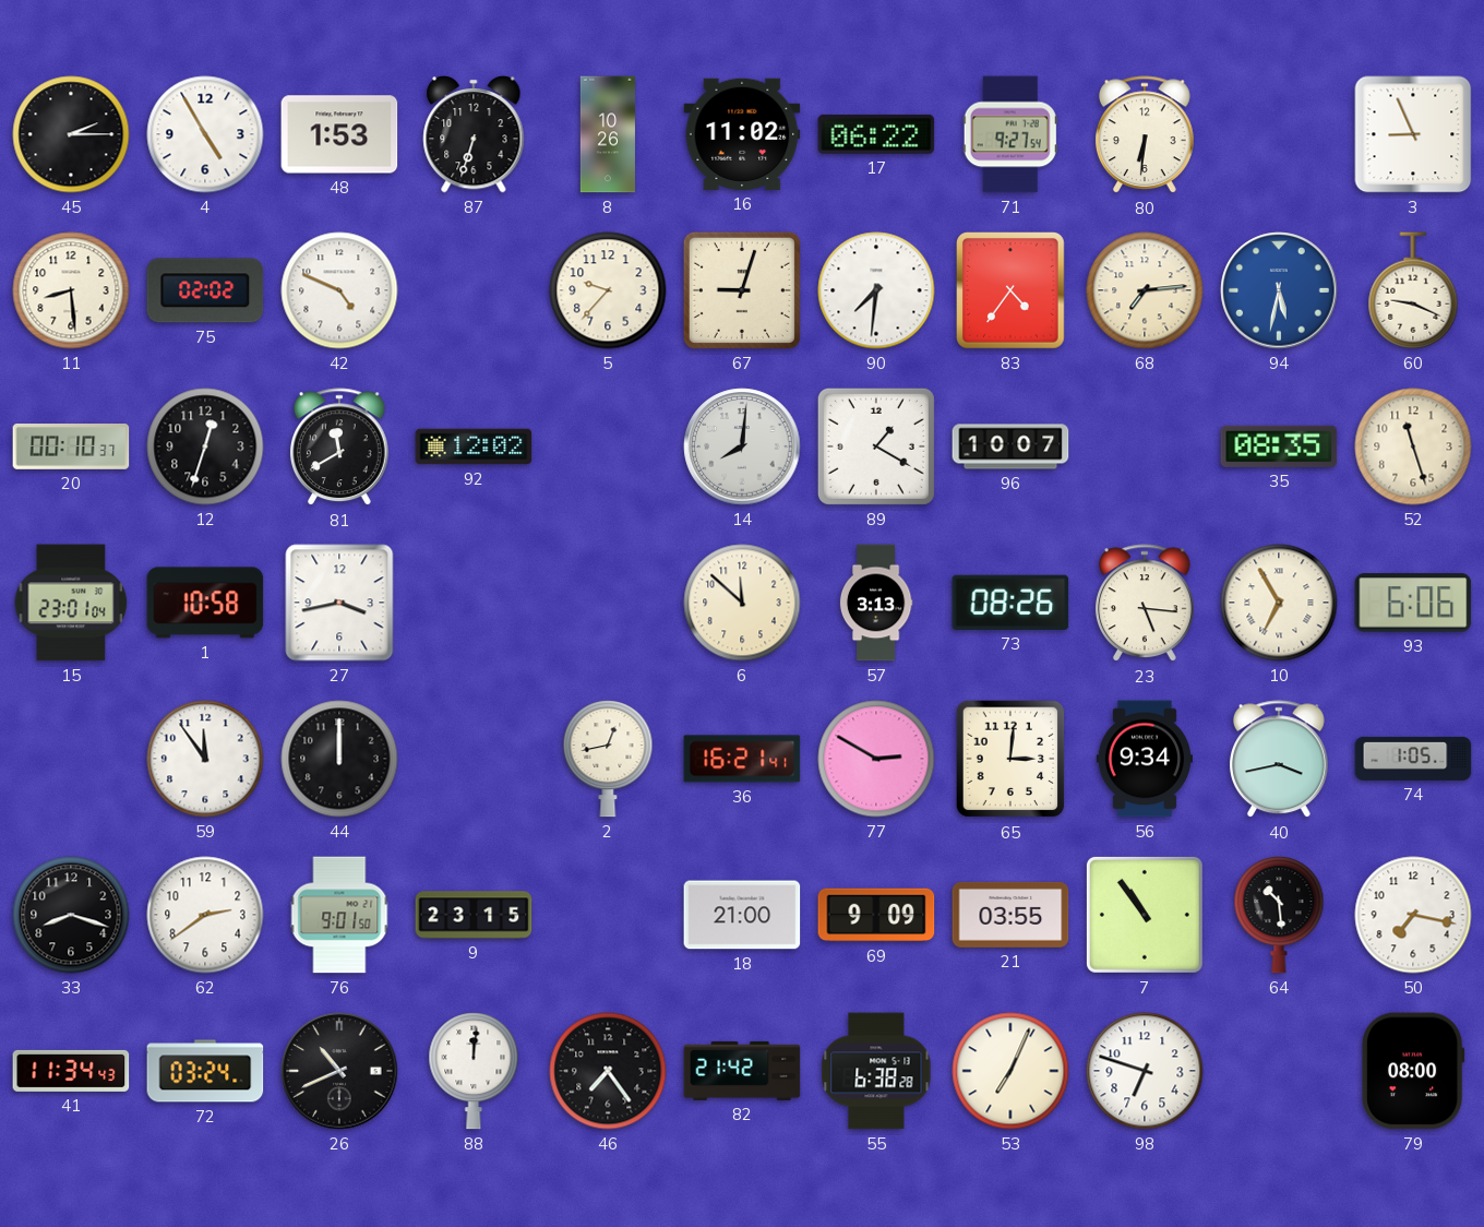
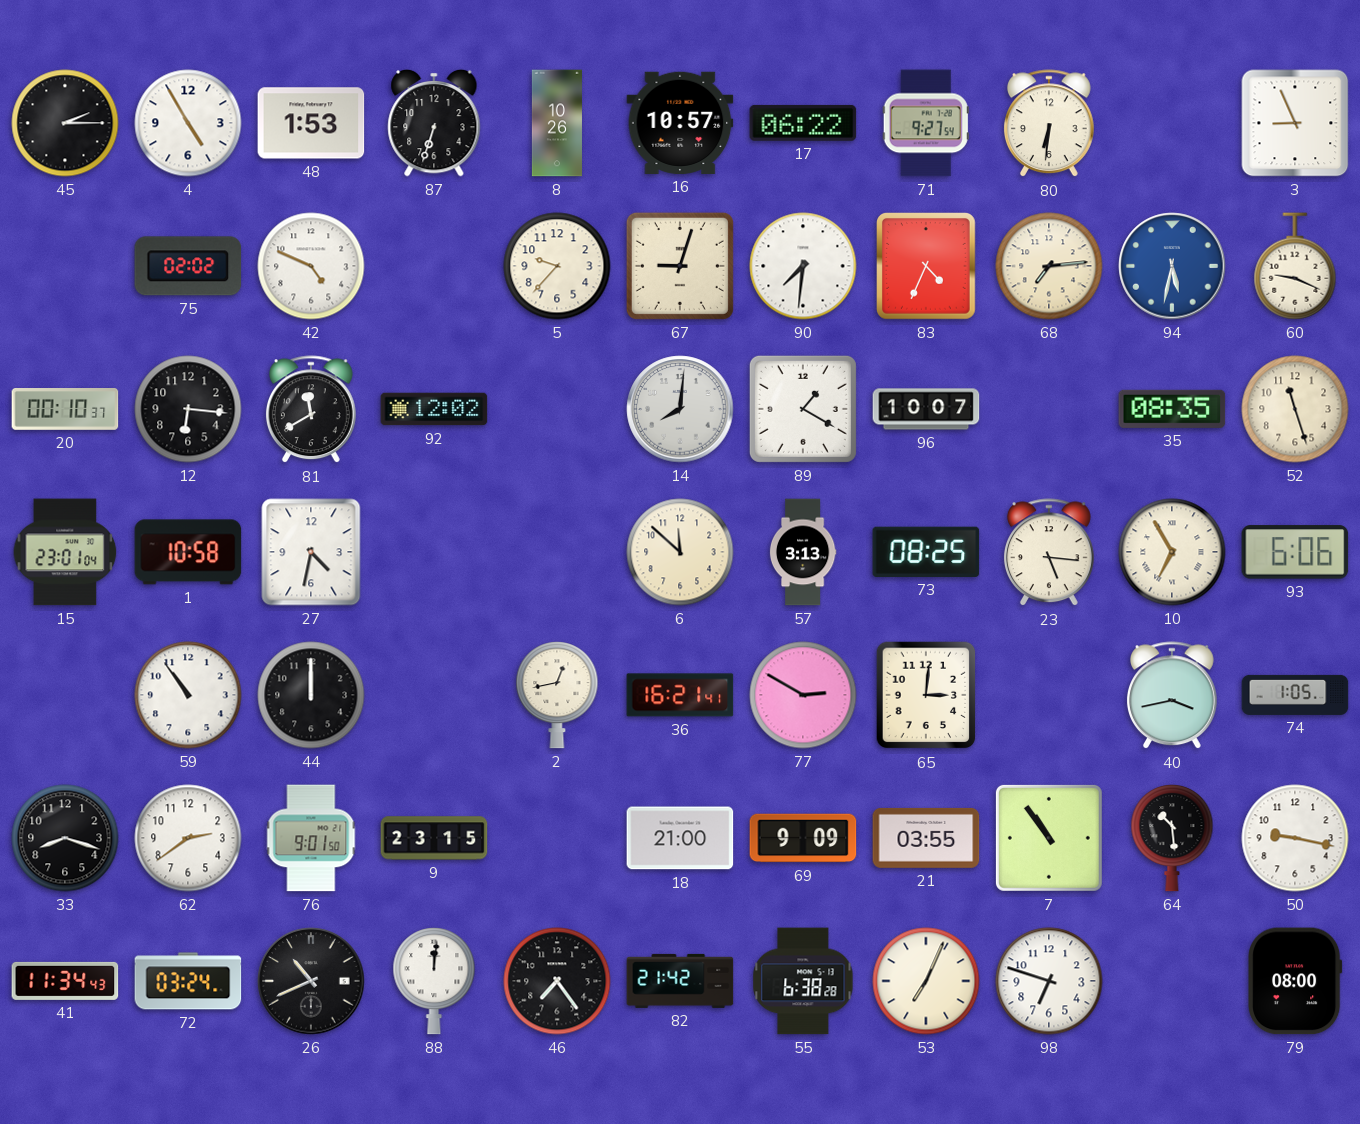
16: 11:02 -> 10:57 (680, 123)
11: 8:29 -> none (71, 290)
83: 4:36 -> 4:34 (927, 267)
12: 12:33 -> 6:16 (188, 409)
27: 3:43 -> 4:32 (311, 552)
73: 08:26 -> 08:25 (926, 552)
59: 11:54 -> 10:54 (188, 695)
56: 9:34 -> none (1145, 759)
50: 7:17 -> 9:17 (1295, 838)
